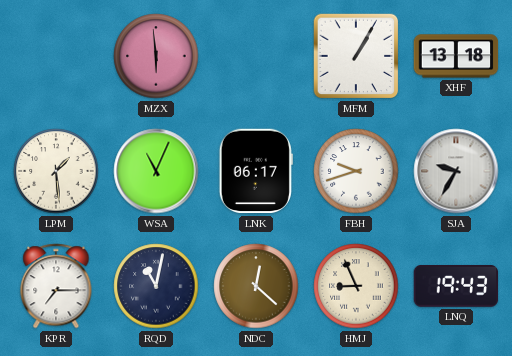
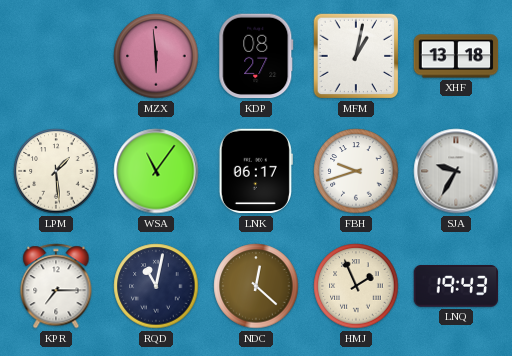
KDP: none -> 08:27 (256, 56)
MFM: 1:05 -> 1:02 (356, 56)
WSA: 11:04 -> 11:06 (156, 171)
HMJ: 8:56 -> 1:56 (356, 286)
